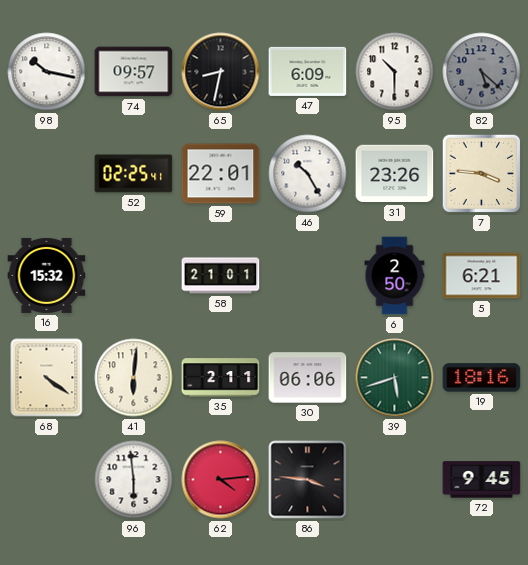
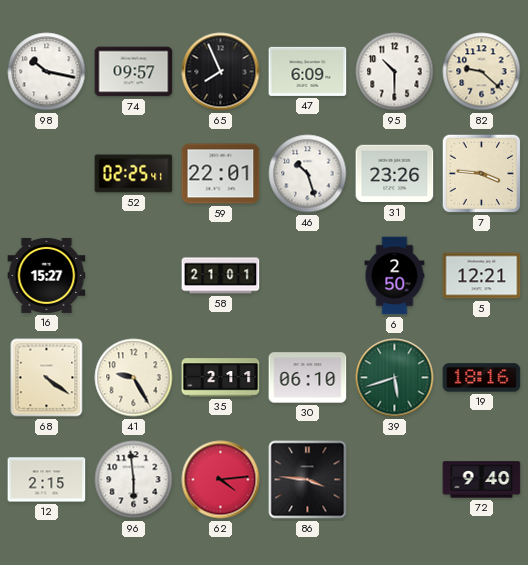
65: 8:32 -> 7:56 (221, 72)
82: 5:22 -> 9:22 (482, 72)
82 dial: grey -> cream (482, 72)
46: 10:25 -> 10:27 (308, 174)
16: 15:32 -> 15:27 (47, 275)
5: 6:21 -> 12:21 (482, 276)
41: 6:01 -> 9:25 (134, 378)
30: 06:06 -> 06:10 (308, 378)
12: none -> 2:15 (47, 480)
72: 9:45 -> 9:40 (482, 480)
